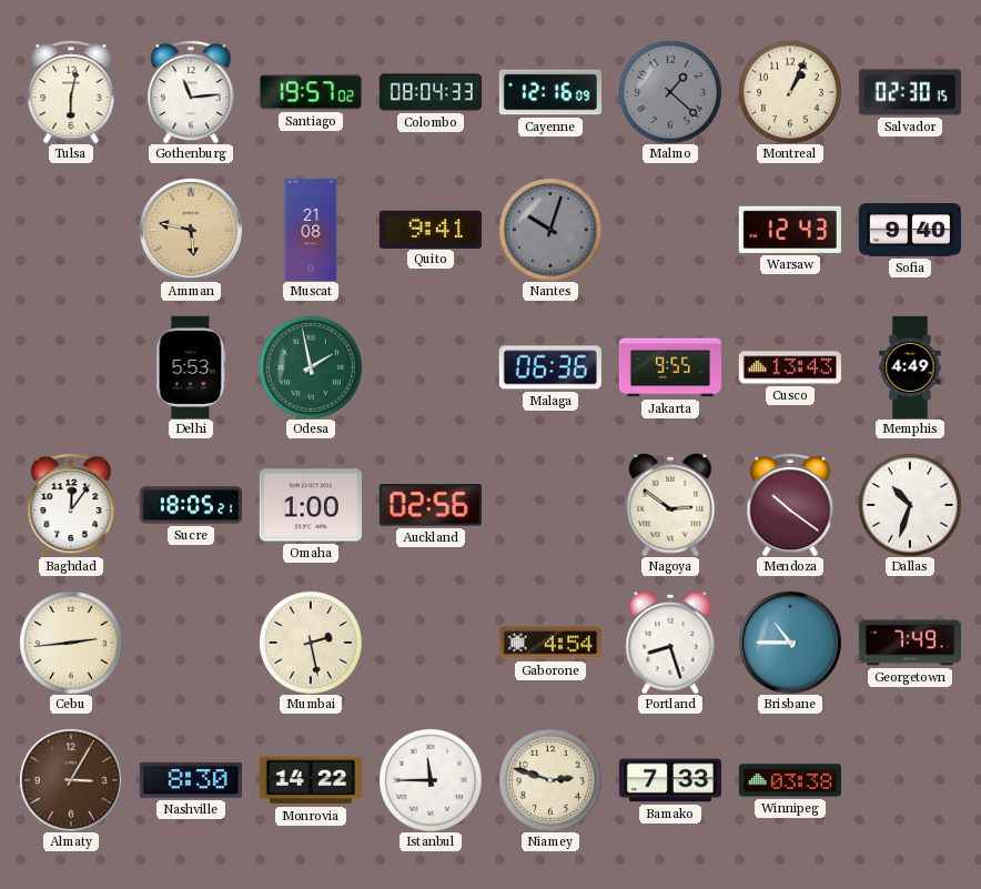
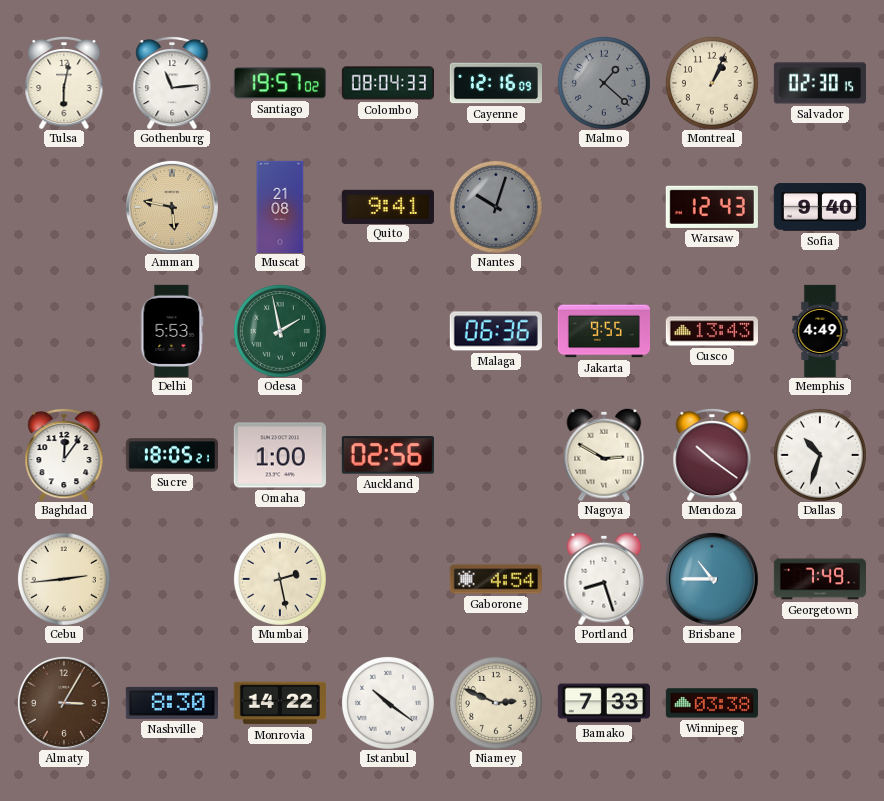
Nagoya: 2:51 -> 2:50 (604, 455)
Istanbul: 11:45 -> 10:21 (388, 703)
Niamey: 2:48 -> 2:49 (496, 703)
